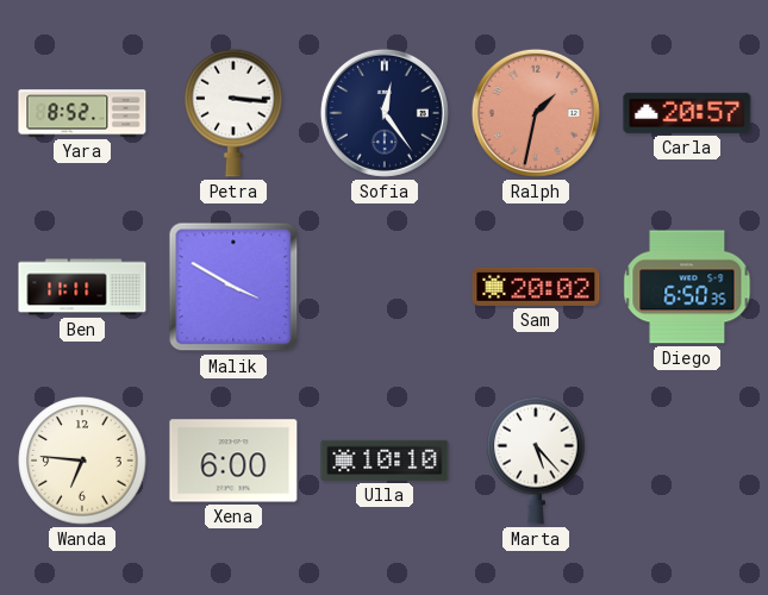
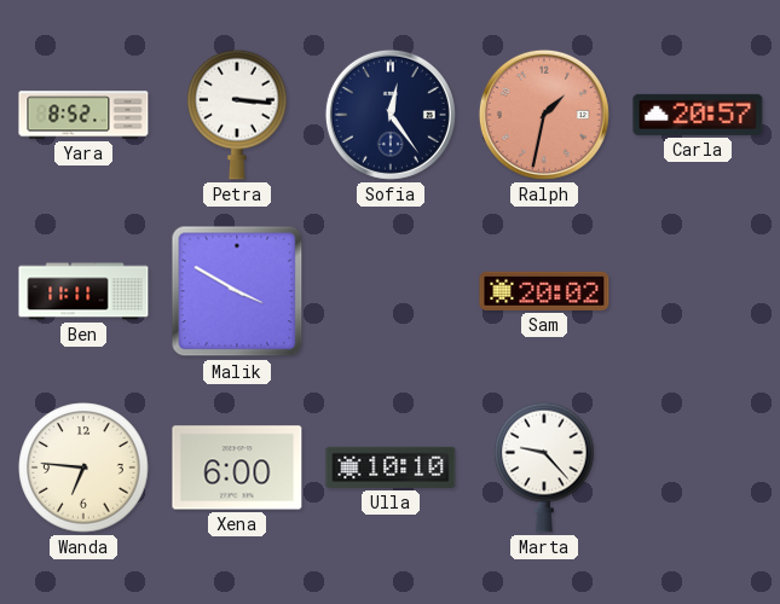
Diego: 6:50 -> none (687, 287)
Marta: 5:23 -> 9:23 (544, 467)
